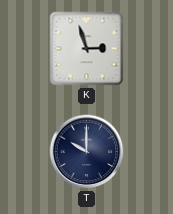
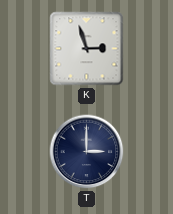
T: 10:00 -> 3:00 (87, 152)
